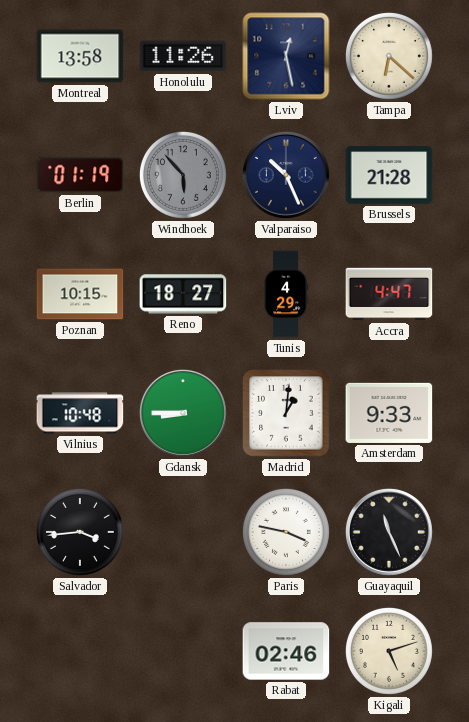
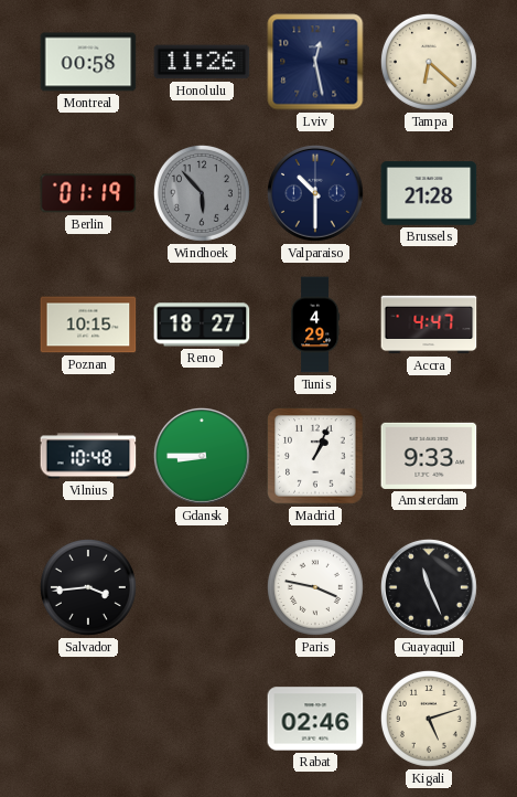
Montreal: 13:58 -> 00:58 (88, 62)
Valparaiso: 10:26 -> 10:30 (315, 193)
Madrid: 1:01 -> 1:04 (315, 456)
